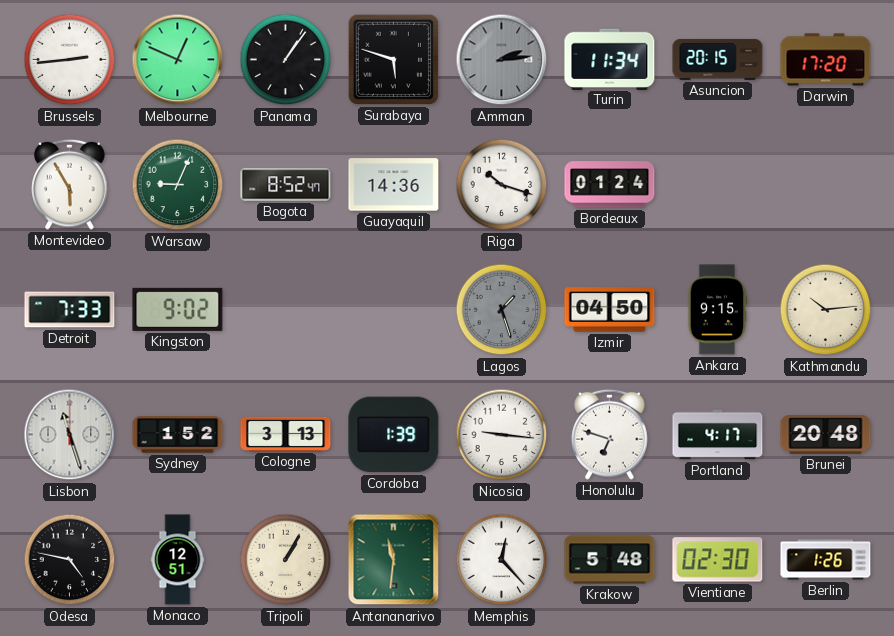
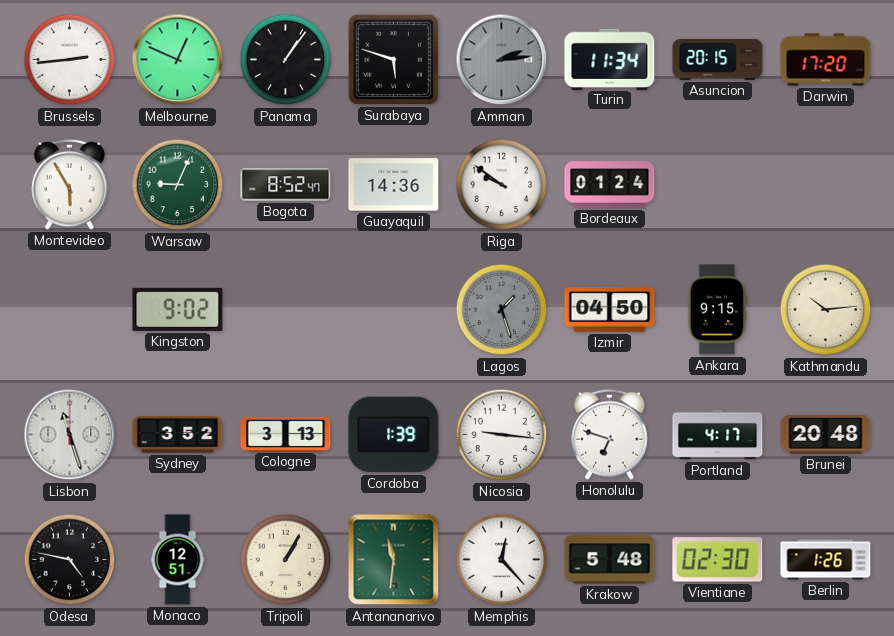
Riga: 10:18 -> 9:51 (502, 185)
Detroit: 7:33 -> none (70, 310)
Sydney: 1:52 -> 3:52 (178, 435)
